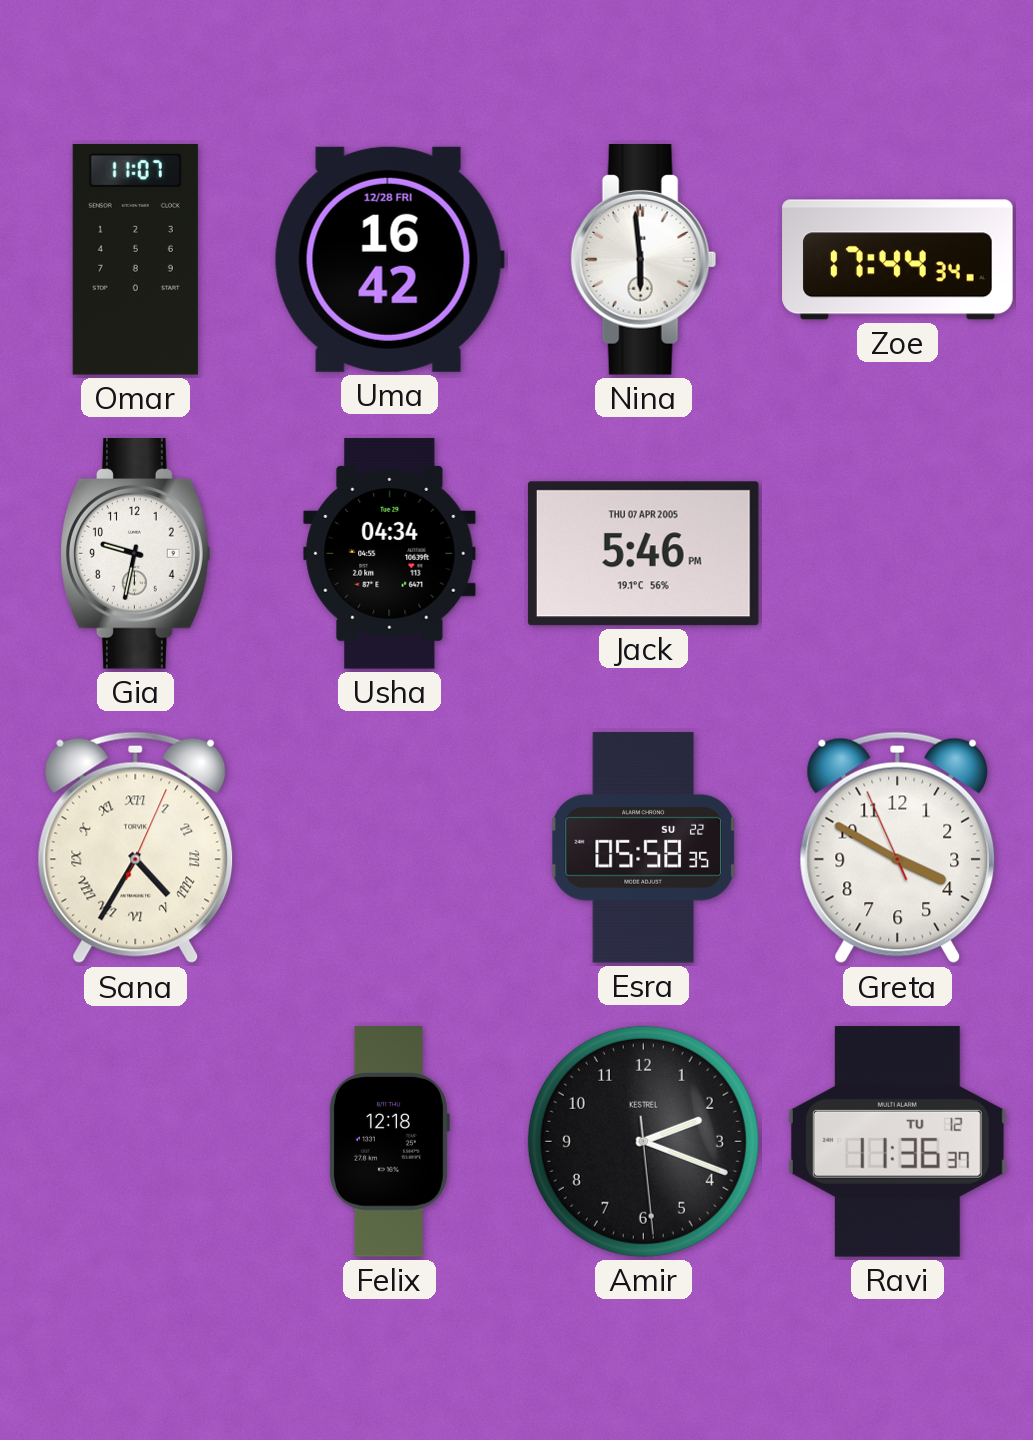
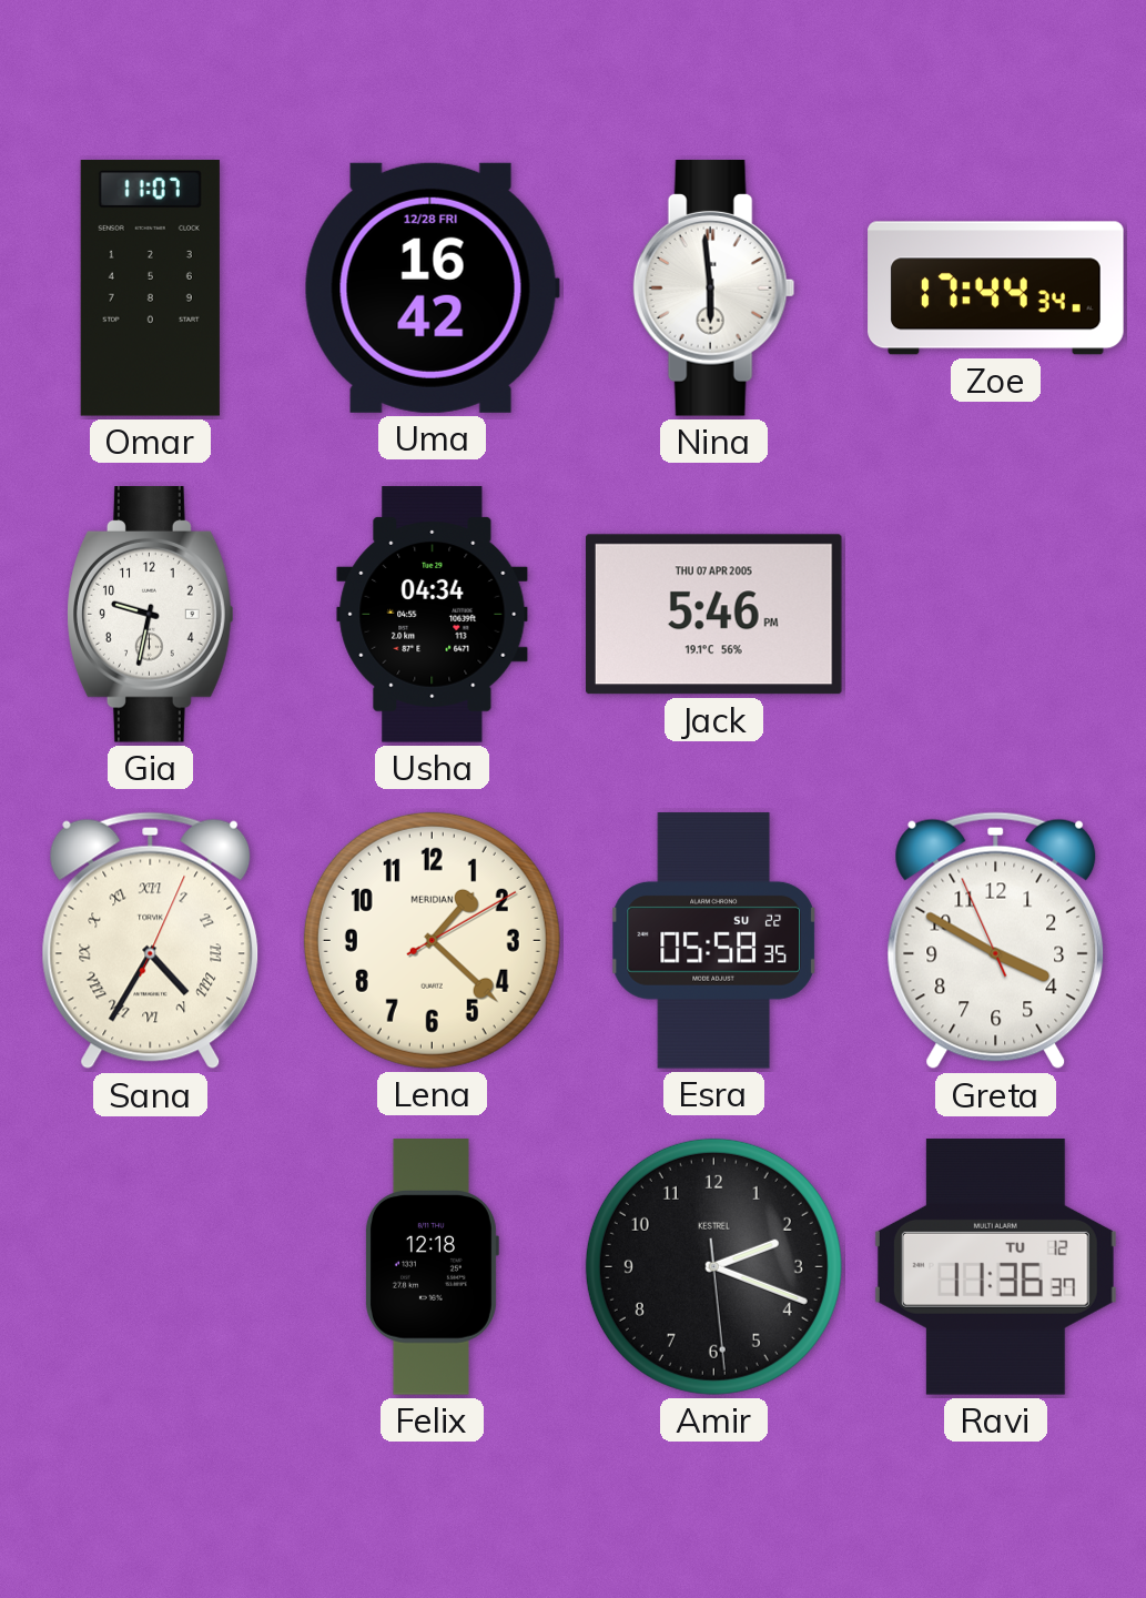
Lena: none -> 1:22 (432, 940)
